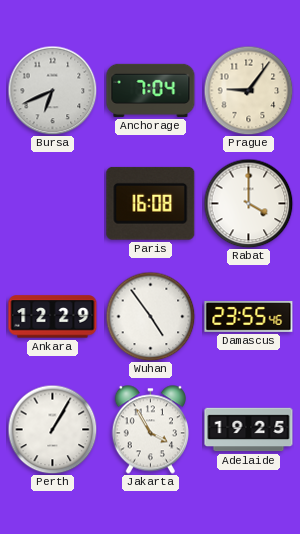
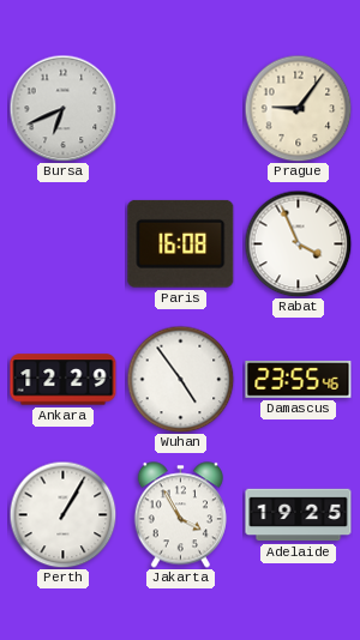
Anchorage: 7:04 -> none (151, 90)
Rabat: 4:00 -> 3:56 (298, 243)
